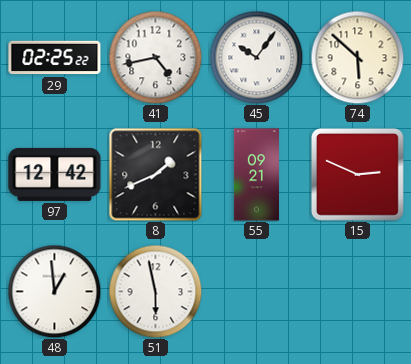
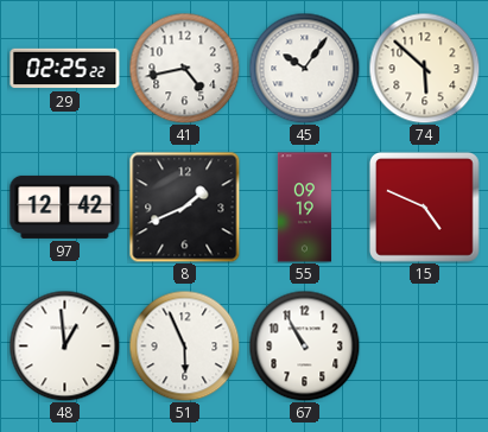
55: 09:21 -> 09:19 (304, 208)
15: 2:49 -> 4:49 (424, 207)
51: 5:58 -> 5:56 (184, 345)
67: none -> 10:55 (304, 345)
